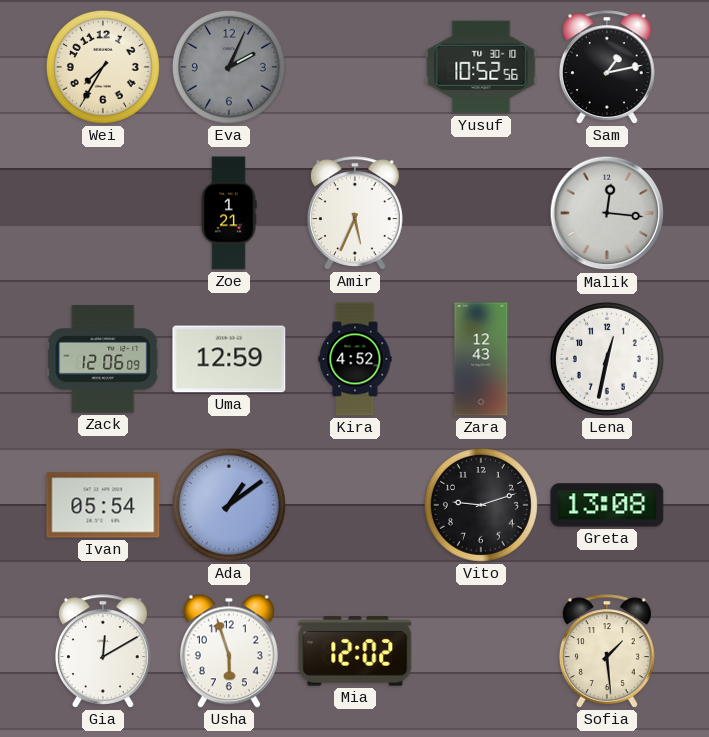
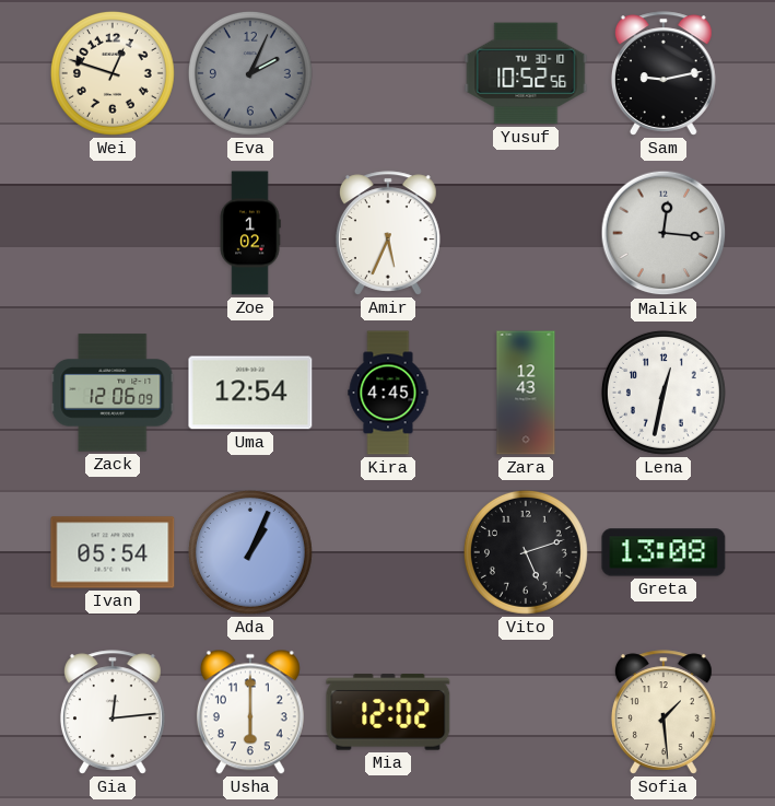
Wei: 7:35 -> 12:48 (113, 73)
Sam: 1:13 -> 9:13 (664, 73)
Zoe: 1:21 -> 1:02 (250, 233)
Uma: 12:59 -> 12:54 (250, 393)
Kira: 4:52 -> 4:45 (388, 393)
Ada: 1:09 -> 1:04 (250, 552)
Vito: 9:12 -> 5:12 (526, 552)
Gia: 12:10 -> 12:14 (113, 712)
Usha: 5:57 -> 6:00 (250, 712)
